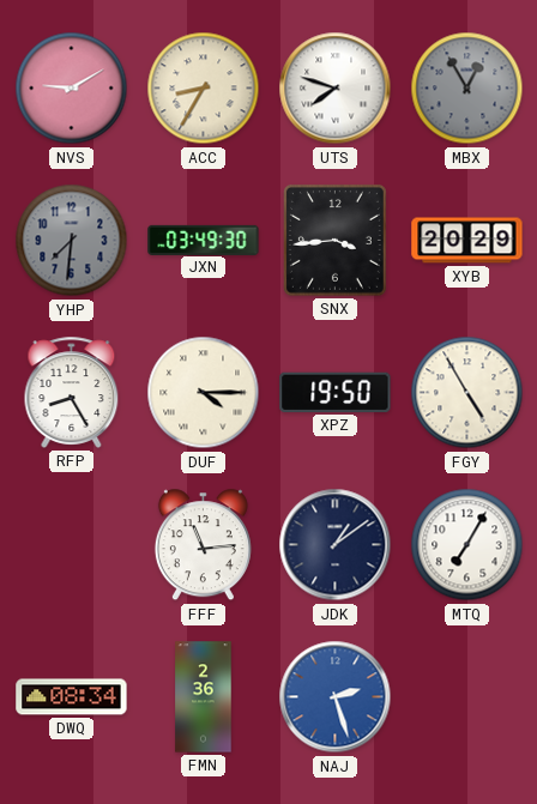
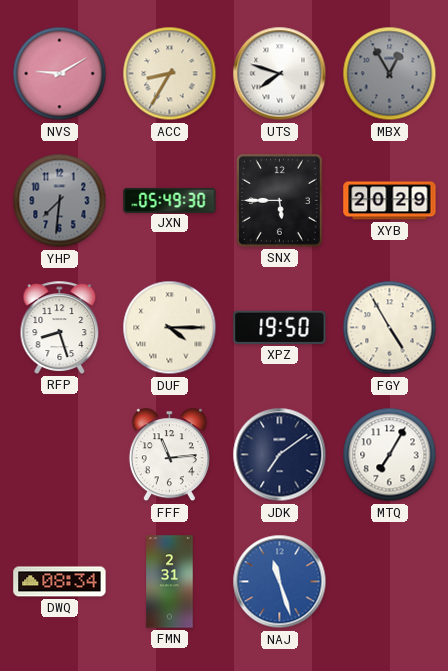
JXN: 03:49 -> 05:49 (170, 200)
SNX: 3:44 -> 5:45 (279, 200)
RFP: 8:25 -> 8:27 (60, 327)
JDK: 1:09 -> 7:09 (280, 455)
FMN: 2:36 -> 2:31 (170, 582)
NAJ: 2:27 -> 11:27 (280, 582)
